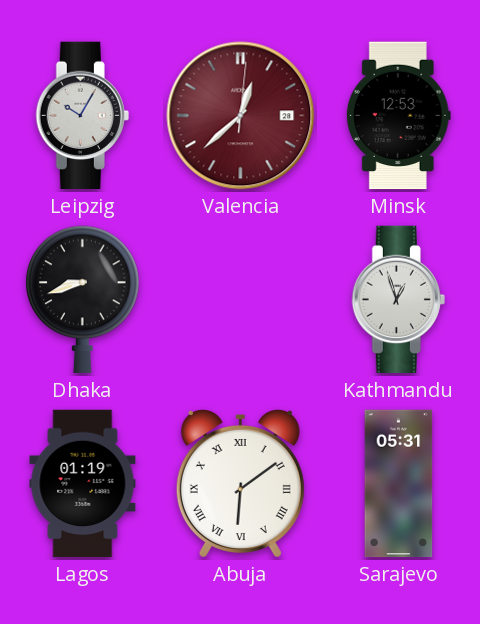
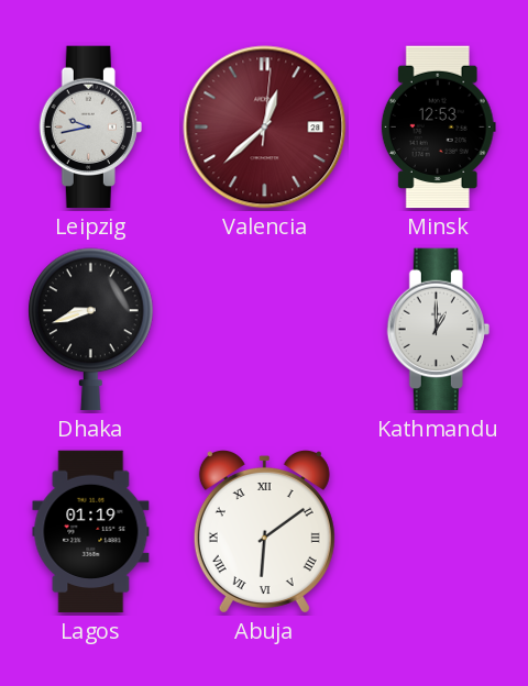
Leipzig: 10:05 -> 9:43 (90, 128)
Kathmandu: 12:57 -> 1:00 (438, 330)
Sarajevo: 05:31 -> none (399, 484)
